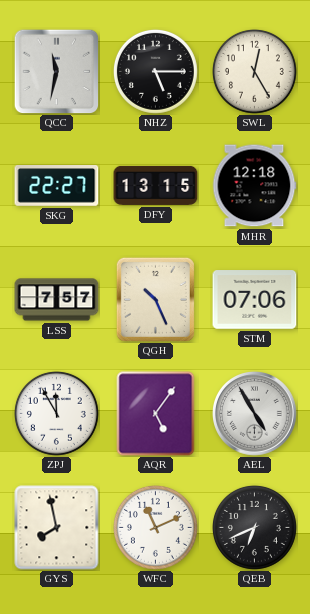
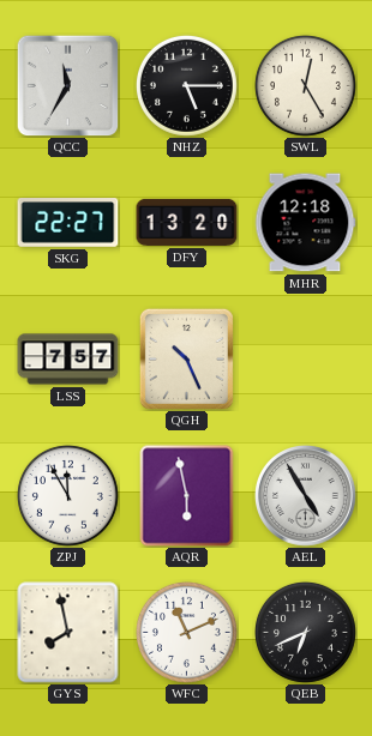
QCC: 11:32 -> 11:35 (67, 85)
DFY: 13:15 -> 13:20 (187, 222)
STM: 07:06 -> none (255, 300)
AQR: 5:06 -> 5:58 (187, 496)
